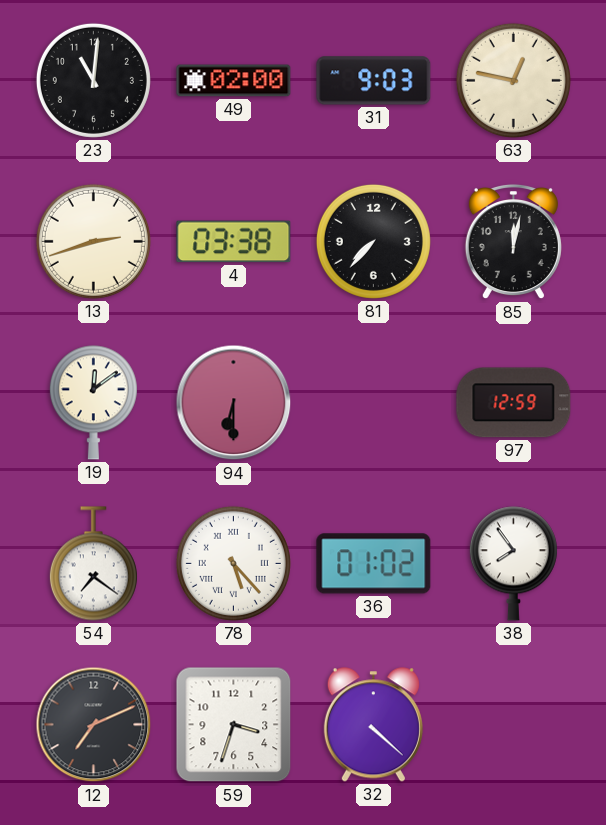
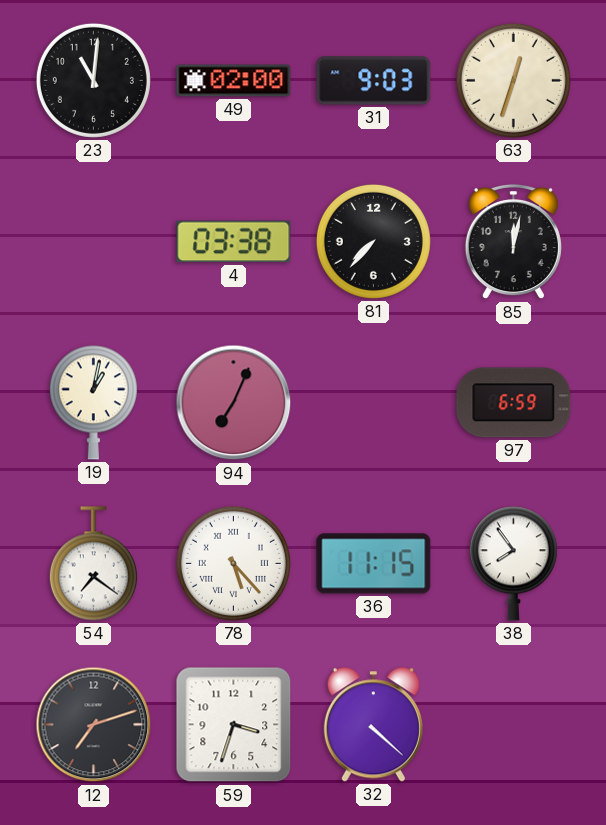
63: 12:47 -> 12:33 (513, 80)
13: 2:42 -> none (93, 241)
19: 12:09 -> 1:02 (93, 403)
94: 6:30 -> 7:04 (234, 403)
97: 12:59 -> 6:59 (514, 403)
36: 01:02 -> 11:15 (374, 564)
12: 7:11 -> 7:12 (94, 725)
